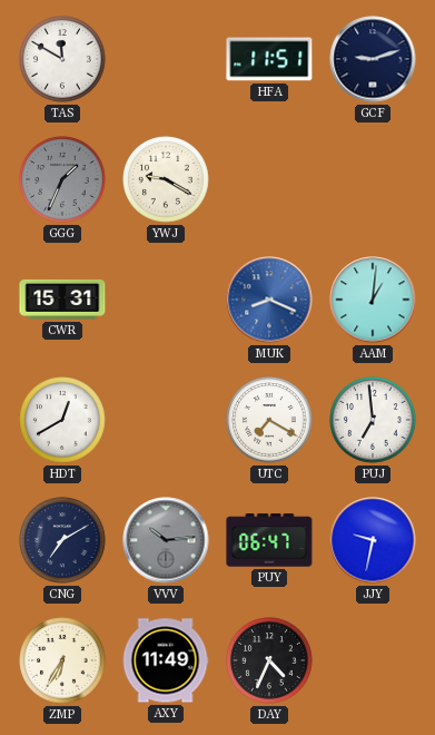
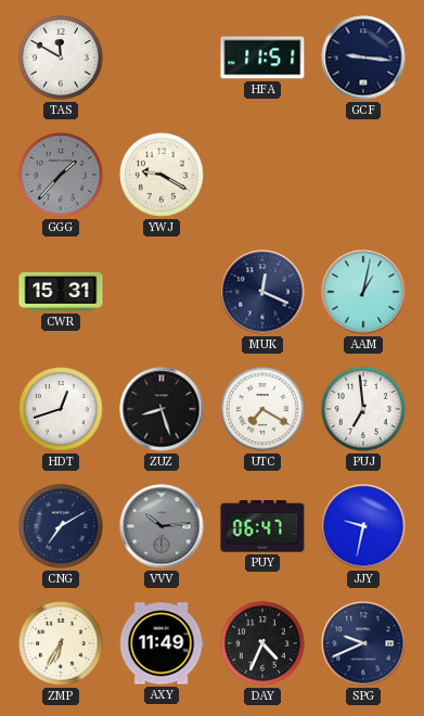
GCF: 9:12 -> 9:16 (363, 57)
GGG: 1:34 -> 1:37 (61, 175)
MUK: 8:19 -> 12:19 (262, 292)
MUK dial: blue -> navy (262, 292)
AAM: 1:01 -> 1:02 (363, 292)
HDT: 12:40 -> 12:42 (61, 409)
ZUZ: none -> 8:27 (162, 409)
SPG: none -> 9:41 (363, 643)
